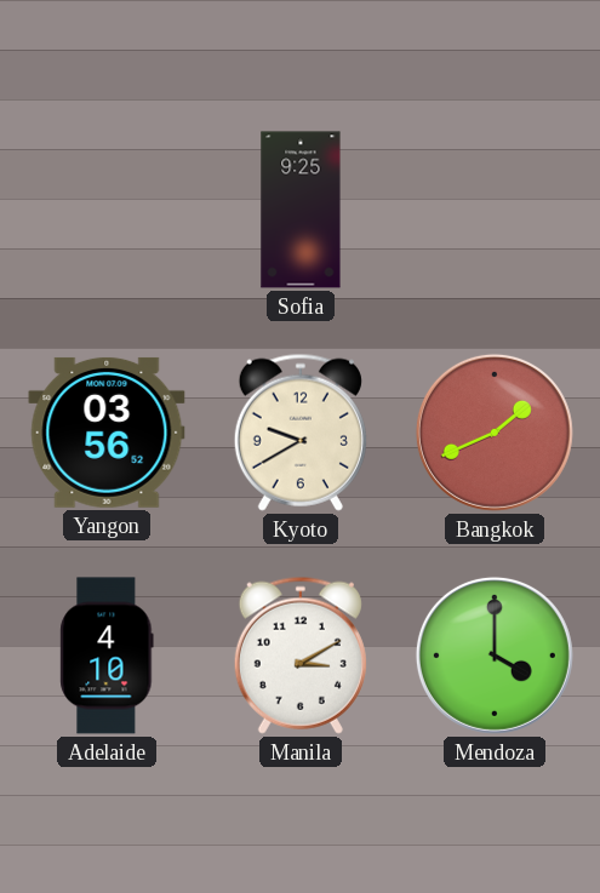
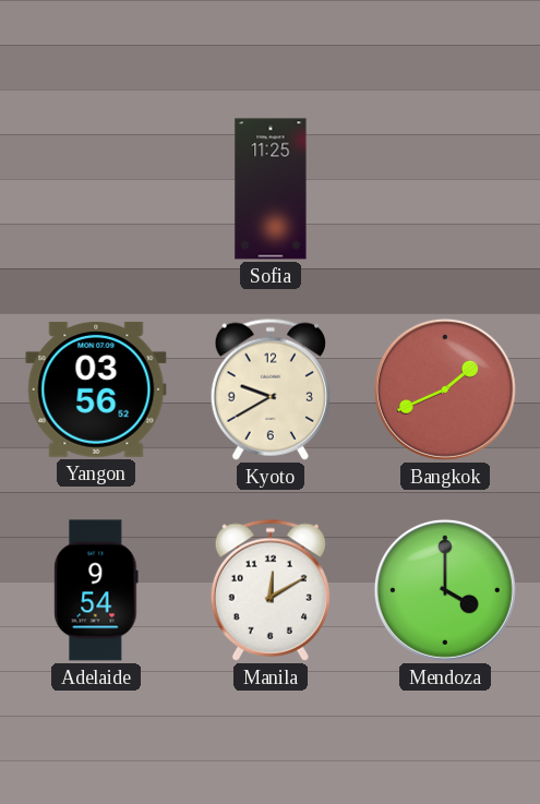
Sofia: 9:25 -> 11:25 (271, 189)
Adelaide: 4:10 -> 9:54 (96, 590)
Manila: 3:10 -> 12:10 (271, 590)
